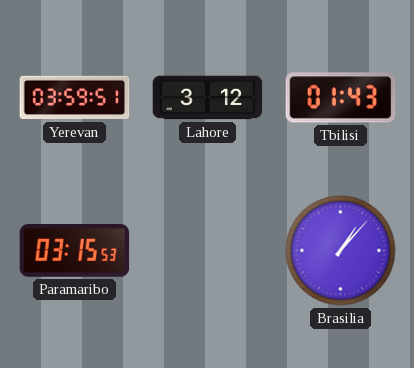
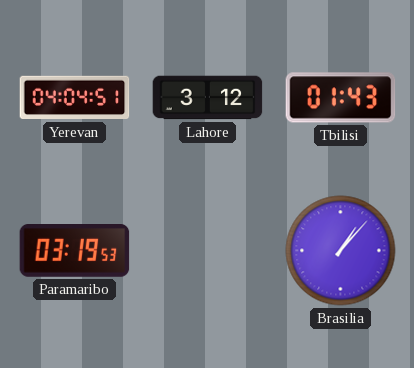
Yerevan: 03:59 -> 04:04 (75, 98)
Paramaribo: 03:15 -> 03:19 (75, 251)
